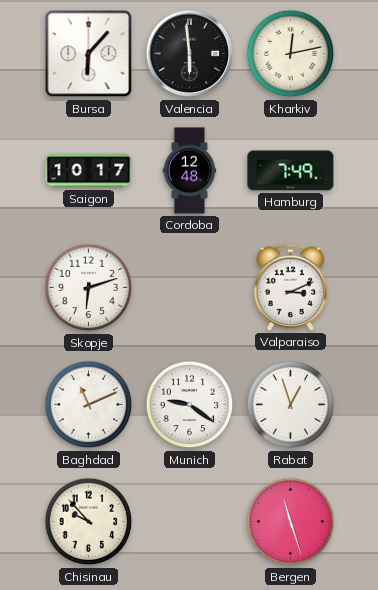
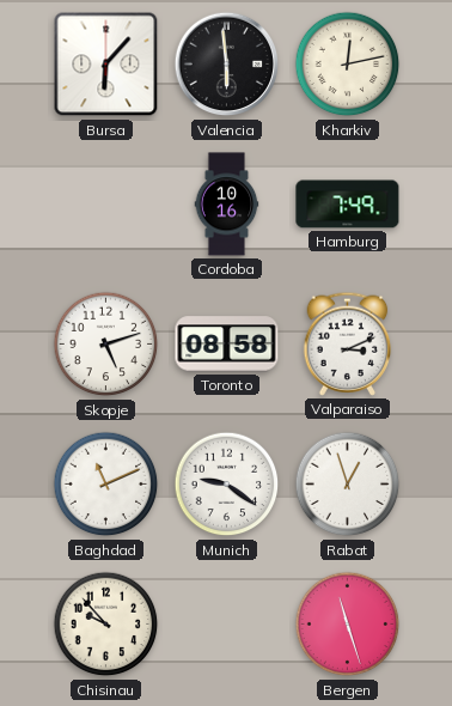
Saigon: 10:17 -> none (89, 171)
Cordoba: 12:48 -> 10:16 (227, 205)
Skopje: 6:12 -> 5:12 (106, 345)
Toronto: none -> 08:58 (227, 345)
